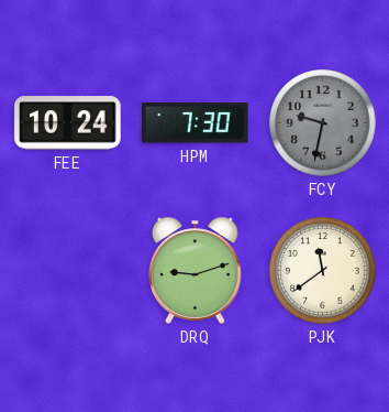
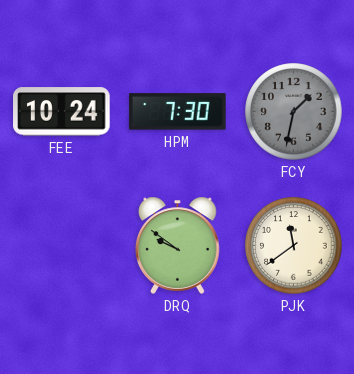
FCY: 9:32 -> 1:32 (294, 112)
DRQ: 9:12 -> 9:51 (178, 245)
